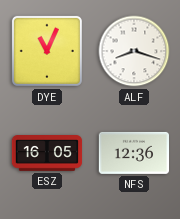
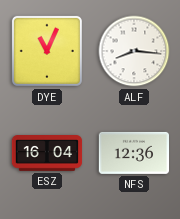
ALF: 8:18 -> 8:16 (134, 51)
ESZ: 16:05 -> 16:04 (47, 154)
